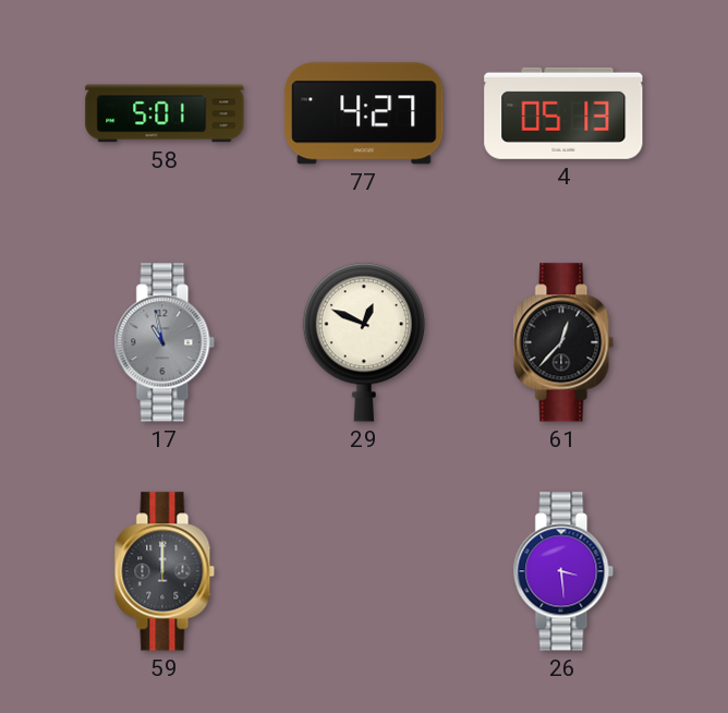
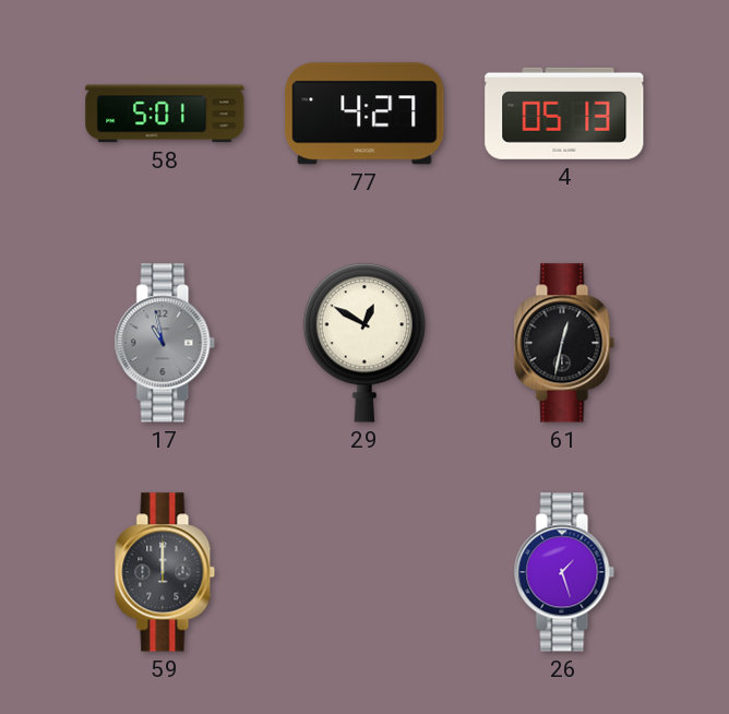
29: 12:49 -> 12:50 (364, 343)
61: 12:37 -> 12:32 (564, 343)
26: 3:29 -> 1:27 (564, 572)
